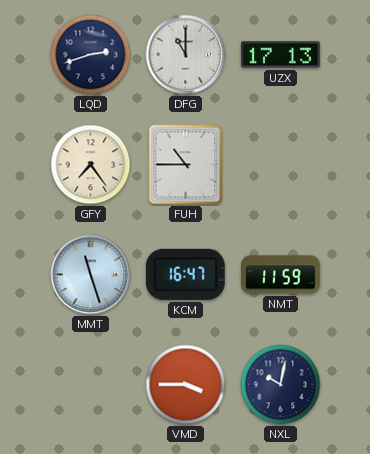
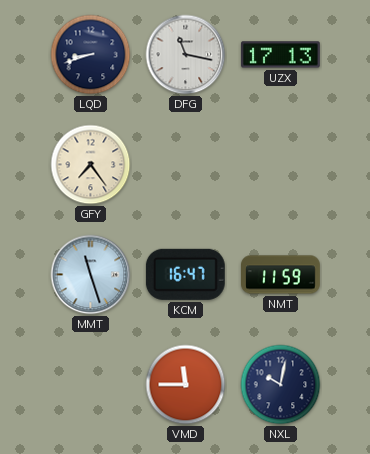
LQD: 2:42 -> 8:42 (91, 55)
DFG: 11:00 -> 11:17 (186, 55)
FUH: 10:45 -> none (186, 165)
VMD: 3:45 -> 11:45 (186, 385)
